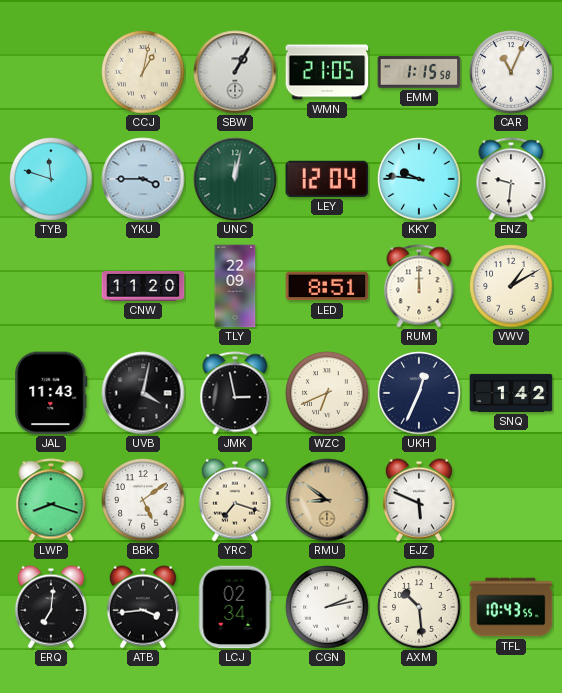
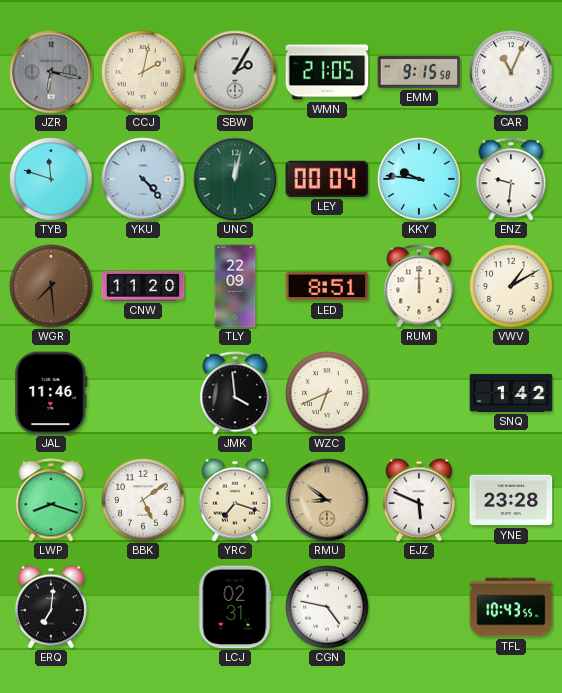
JZR: none -> 6:17 (51, 72)
CCJ: 1:02 -> 2:02 (143, 72)
SBW: 1:05 -> 2:05 (235, 72)
EMM: 1:15 -> 9:15 (419, 72)
YKU: 3:45 -> 4:23 (143, 179)
LEY: 12:04 -> 00:04 (327, 179)
WGR: none -> 7:29 (51, 286)
JAL: 11:43 -> 11:46 (51, 393)
UVB: 4:02 -> none (143, 393)
JMK: 2:58 -> 3:59 (235, 393)
UKH: 12:34 -> none (419, 393)
YNE: none -> 23:28 (511, 500)
ATB: 3:44 -> none (143, 607)
LCJ: 02:34 -> 02:31 (235, 607)
CGN: 2:13 -> 4:47 (327, 607)
AXM: 10:29 -> none (419, 607)
